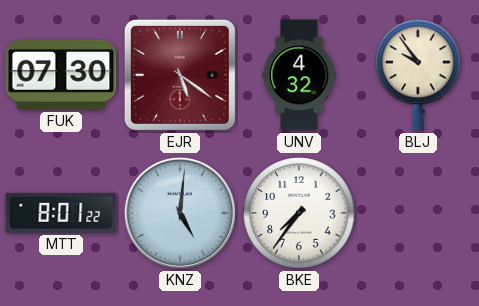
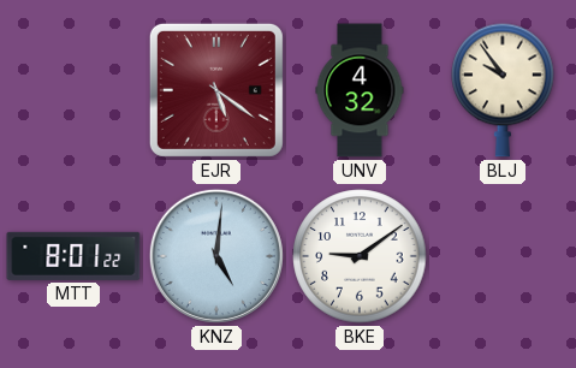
FUK: 07:30 -> none (61, 75)
BKE: 7:36 -> 9:09 (360, 256)
